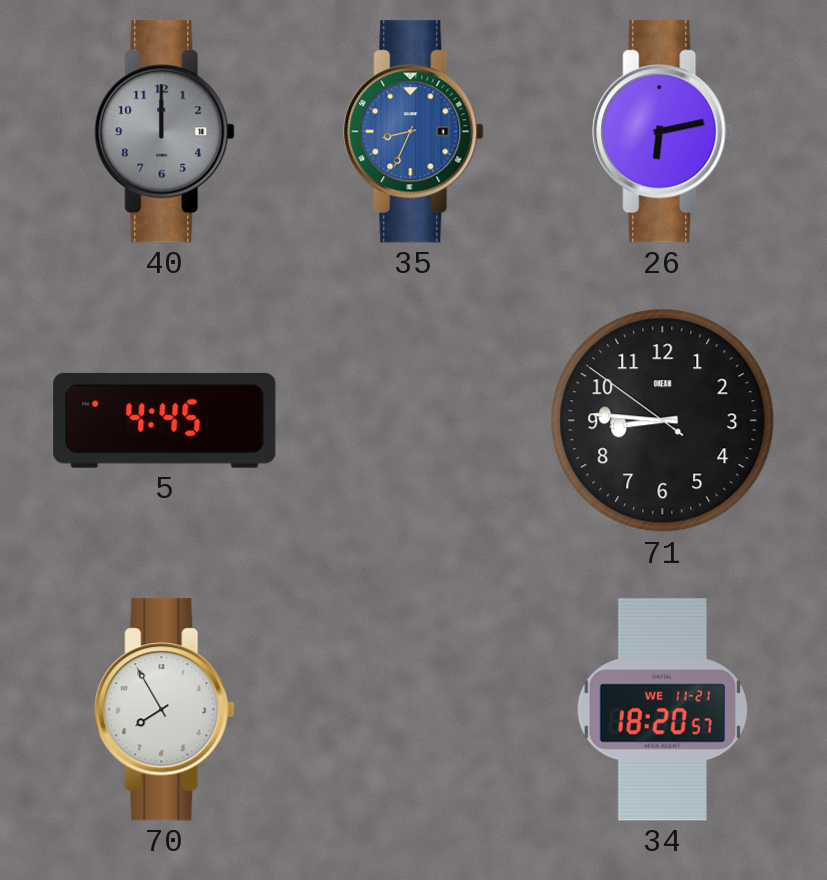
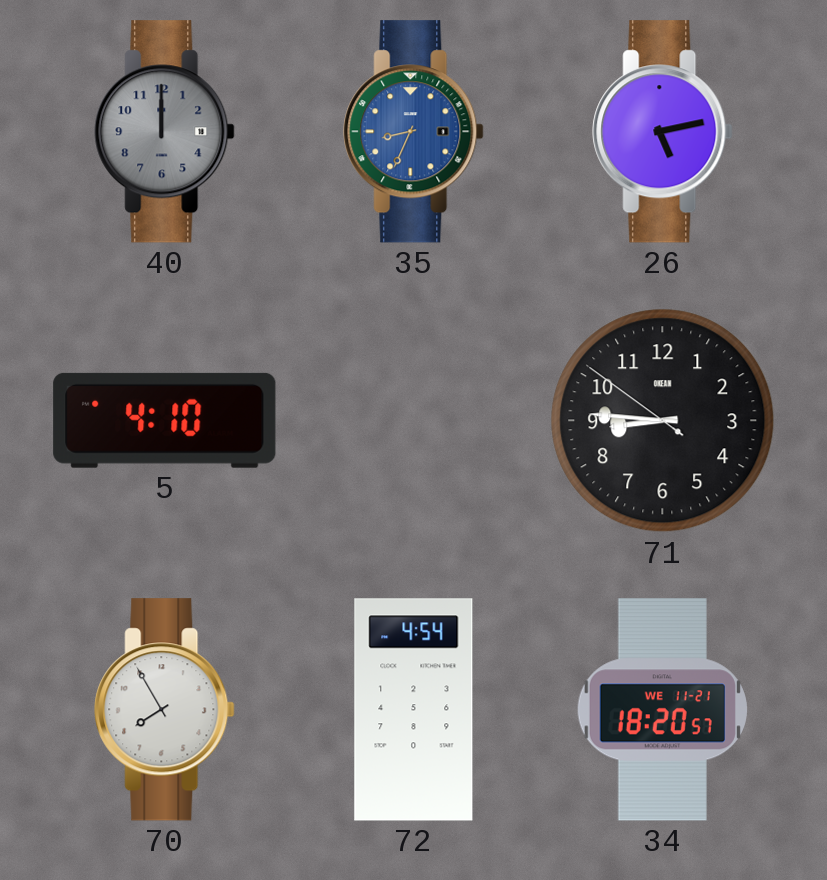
26: 6:13 -> 5:13 (663, 132)
5: 4:45 -> 4:10 (165, 420)
72: none -> 4:54 (414, 710)
